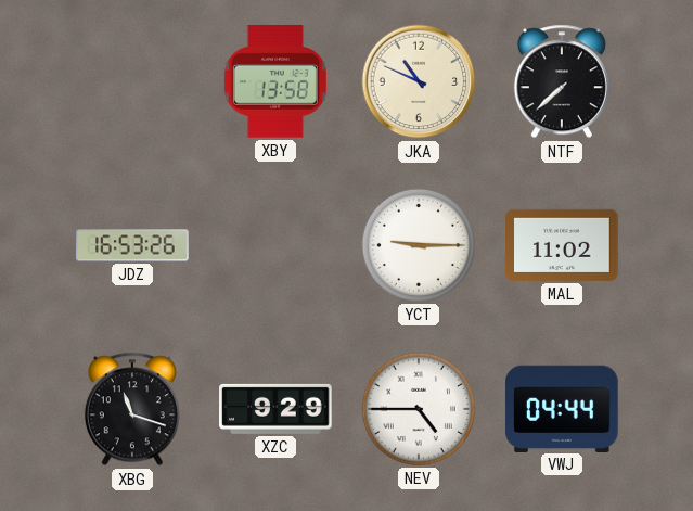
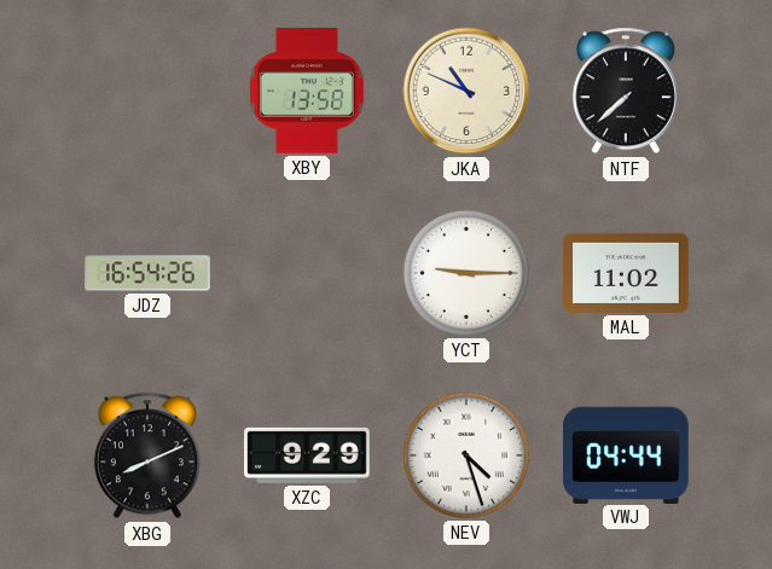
JDZ: 16:53 -> 16:54 (147, 273)
XBG: 11:18 -> 8:11 (147, 455)
NEV: 4:45 -> 4:27 (466, 455)
